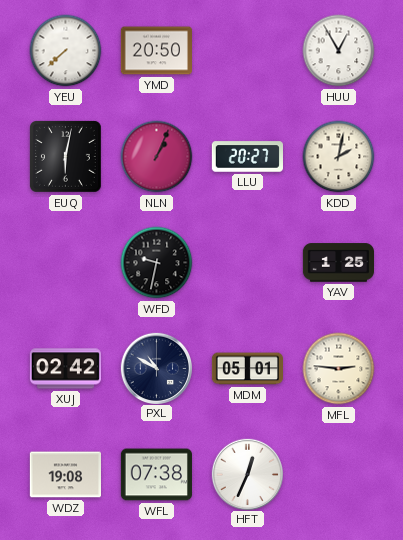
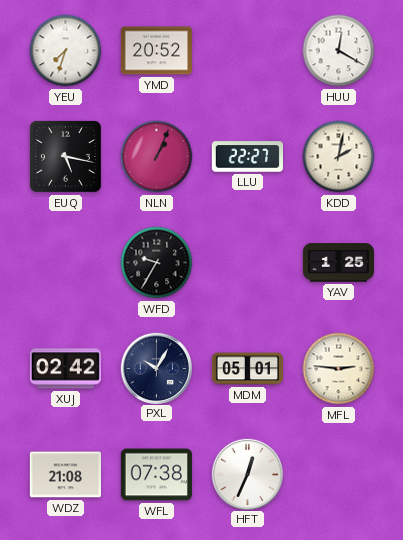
YEU: 7:38 -> 7:33 (66, 51)
YMD: 20:50 -> 20:52 (156, 51)
HUU: 12:55 -> 12:20 (339, 51)
EUQ: 6:02 -> 5:17 (65, 156)
LLU: 20:27 -> 22:27 (247, 157)
WFD: 9:32 -> 9:35 (157, 263)
PXL: 10:50 -> 10:05 (156, 368)
WDZ: 19:08 -> 21:08 (65, 475)
